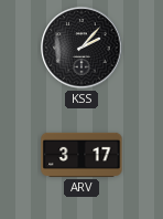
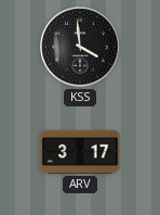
KSS: 2:07 -> 3:59 (80, 47)
